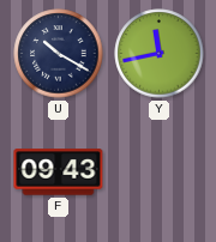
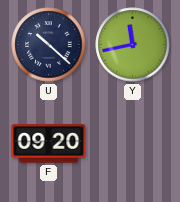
U: 10:20 -> 10:22 (49, 45)
F: 09:43 -> 09:20 (49, 144)
